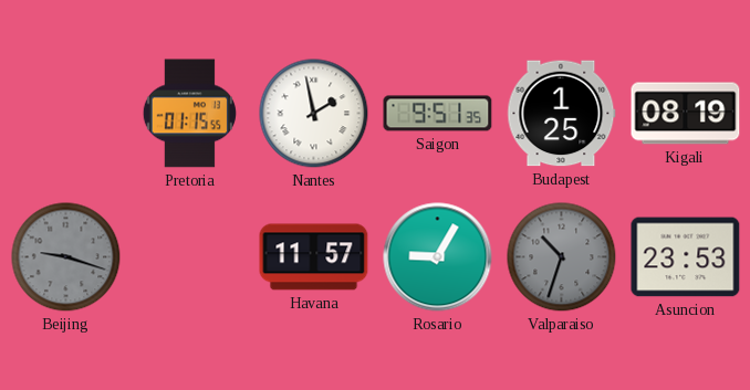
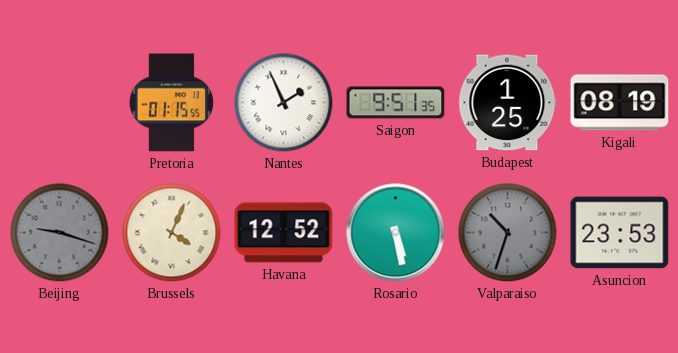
Nantes: 1:58 -> 1:56 (284, 103)
Brussels: none -> 4:04 (172, 233)
Havana: 11:57 -> 12:52 (284, 233)
Rosario: 9:05 -> 5:28 (396, 233)
